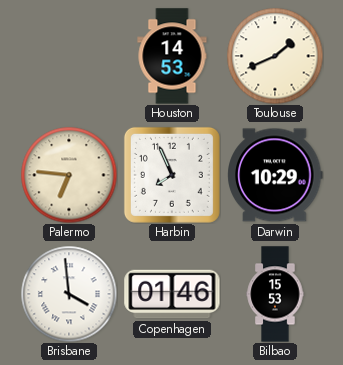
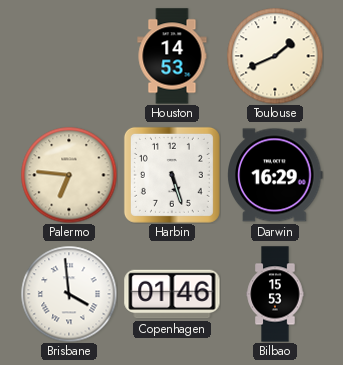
Harbin: 7:56 -> 5:27 (172, 175)
Darwin: 10:29 -> 16:29 (275, 175)
